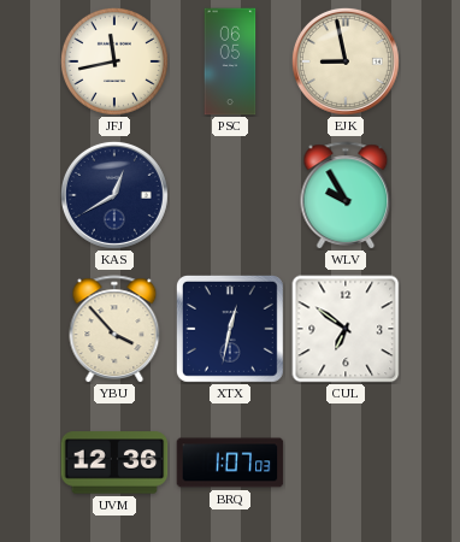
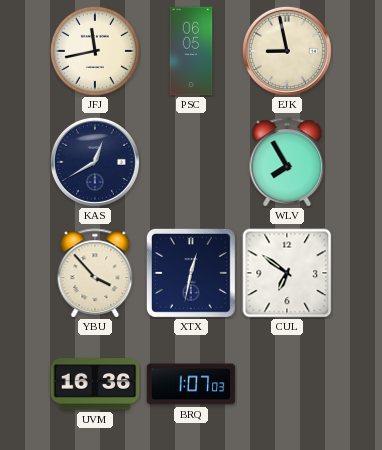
WLV: 9:55 -> 7:55 (287, 162)
UVM: 12:36 -> 16:36 (95, 384)
